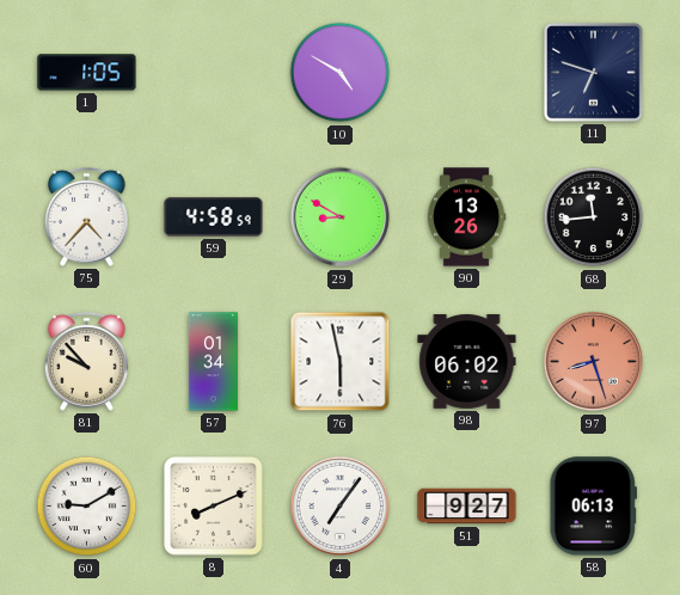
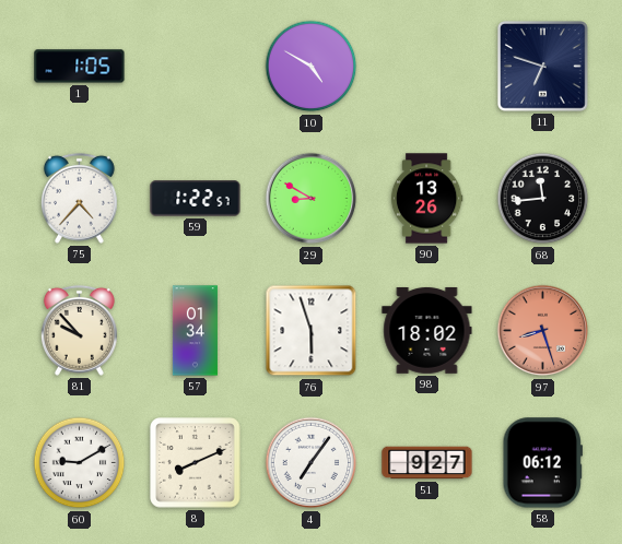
59: 4:58 -> 1:22 (196, 199)
76: 5:58 -> 5:57 (312, 331)
98: 06:02 -> 18:02 (427, 330)
58: 06:13 -> 06:12 (542, 463)
